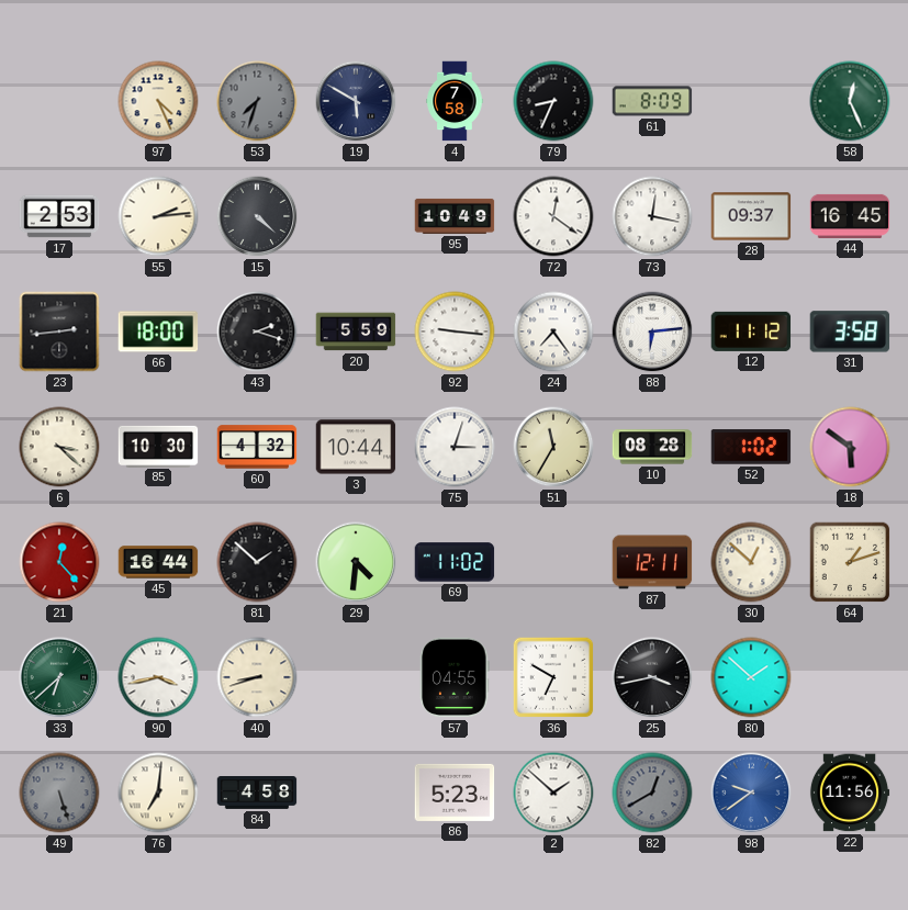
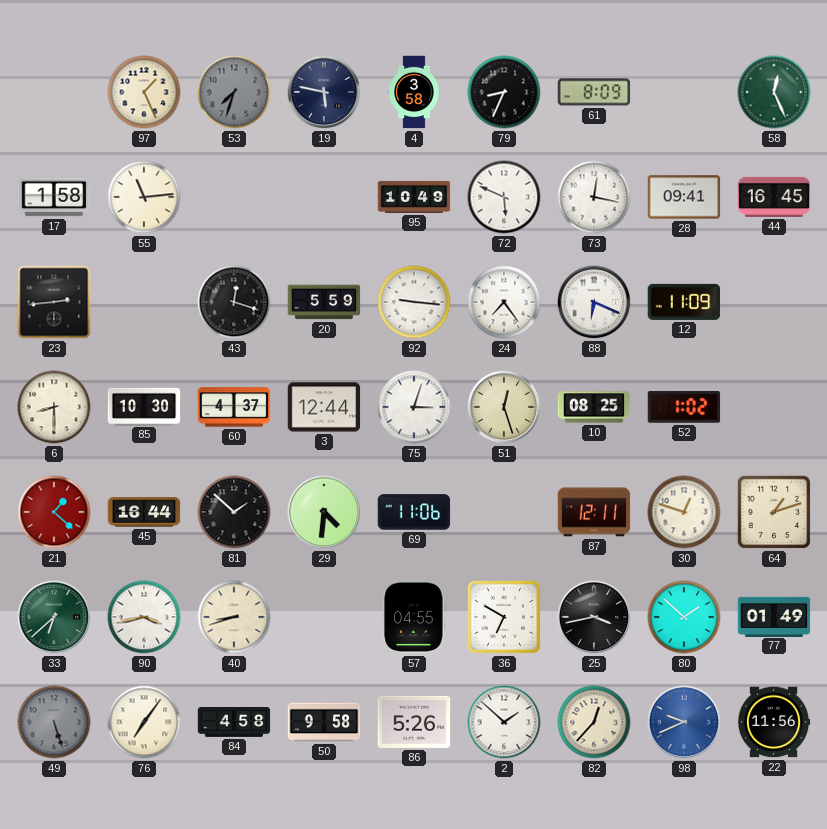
97: 4:26 -> 1:26 (144, 92)
19: 5:50 -> 5:47 (324, 92)
4: 7:58 -> 3:58 (414, 92)
17: 2:53 -> 1:58 (54, 197)
55: 2:14 -> 11:14 (144, 197)
15: 4:22 -> none (257, 216)
72: 12:21 -> 5:49 (504, 197)
28: 09:37 -> 09:41 (684, 197)
66: 18:00 -> none (158, 332)
43: 2:18 -> 12:18 (234, 302)
88: 6:14 -> 6:19 (594, 302)
12: 11:12 -> 11:09 (684, 302)
31: 3:58 -> none (850, 332)
6: 3:22 -> 8:30 (54, 407)
60: 4:32 -> 4:37 (234, 407)
3: 10:44 -> 12:44 (324, 407)
51: 11:35 -> 12:27 (504, 407)
10: 08:28 -> 08:25 (594, 407)
18: 5:51 -> none (850, 447)
21: 12:23 -> 1:22 (54, 512)
69: 11:02 -> 11:06 (414, 512)
30: 12:52 -> 12:48 (684, 512)
77: none -> 01:49 (774, 616)
76: 7:01 -> 7:06 (144, 722)
50: none -> 9:58 (324, 722)
86: 5:23 -> 5:26 (414, 722)
82: 12:40 -> 12:37 (594, 722)
82 dial: grey -> cream (594, 722)
98: 9:39 -> 9:41 (684, 722)
